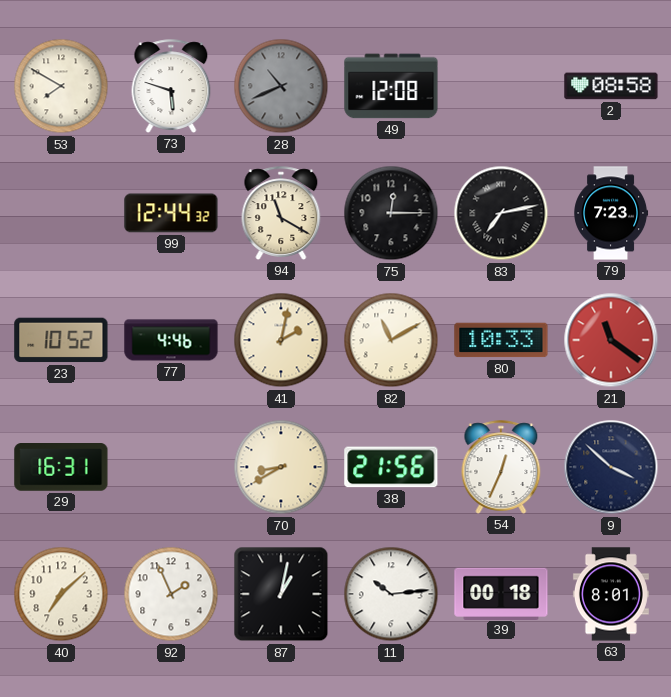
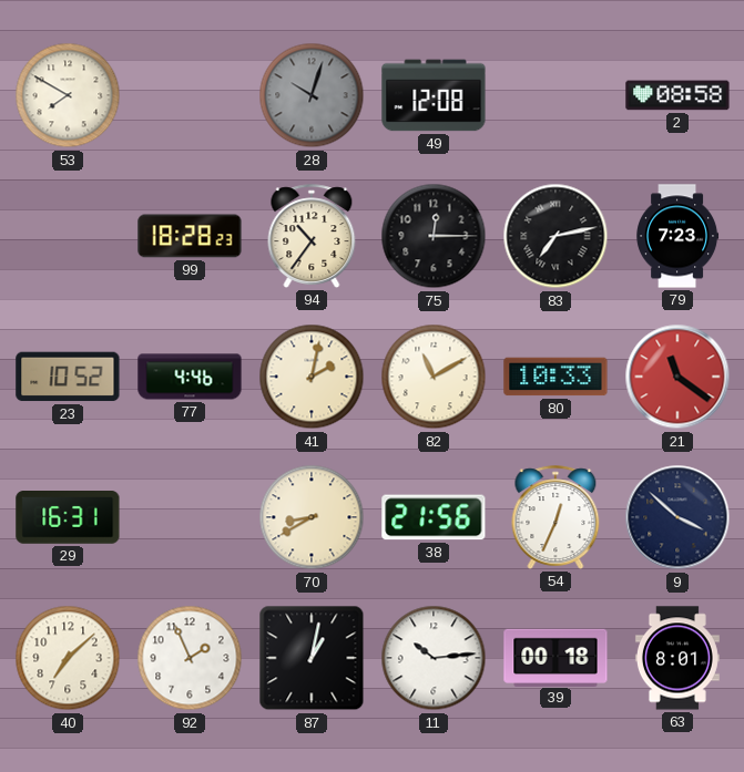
73: 5:48 -> none (171, 86)
28: 10:41 -> 10:03 (312, 95)
99: 12:44 -> 18:28 (190, 236)
94: 11:20 -> 10:36 (312, 236)
